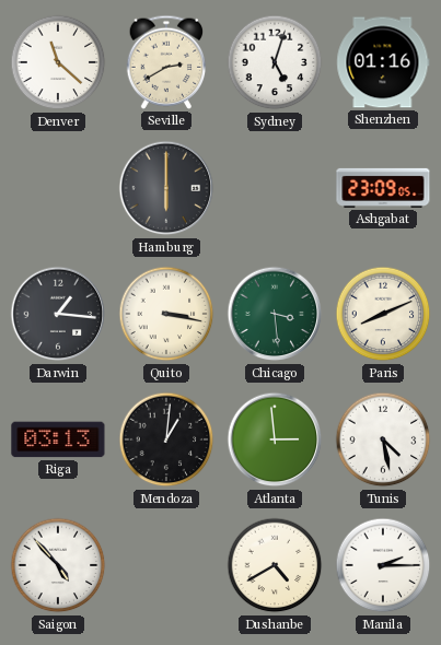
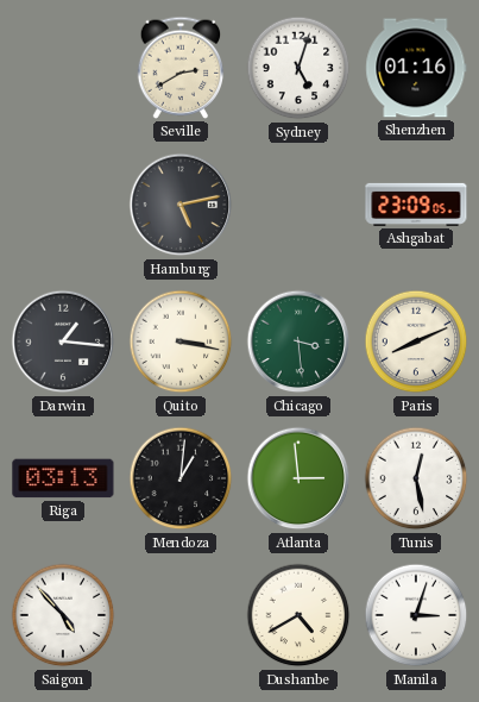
Denver: 11:22 -> none (58, 62)
Hamburg: 6:00 -> 5:13 (181, 205)
Tunis: 4:28 -> 12:28 (416, 478)
Manila: 2:15 -> 3:03 (416, 615)
